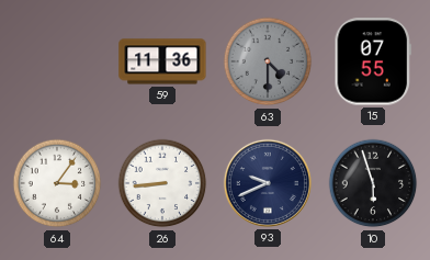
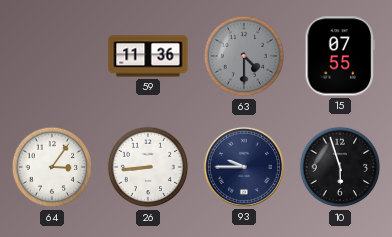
93: 9:41 -> 9:45 (244, 167)
